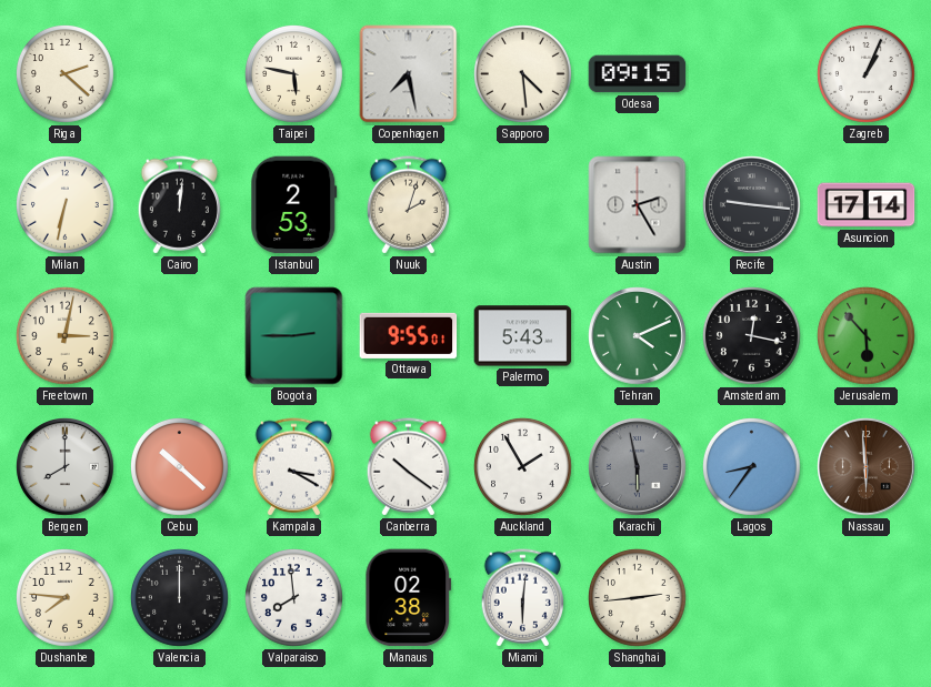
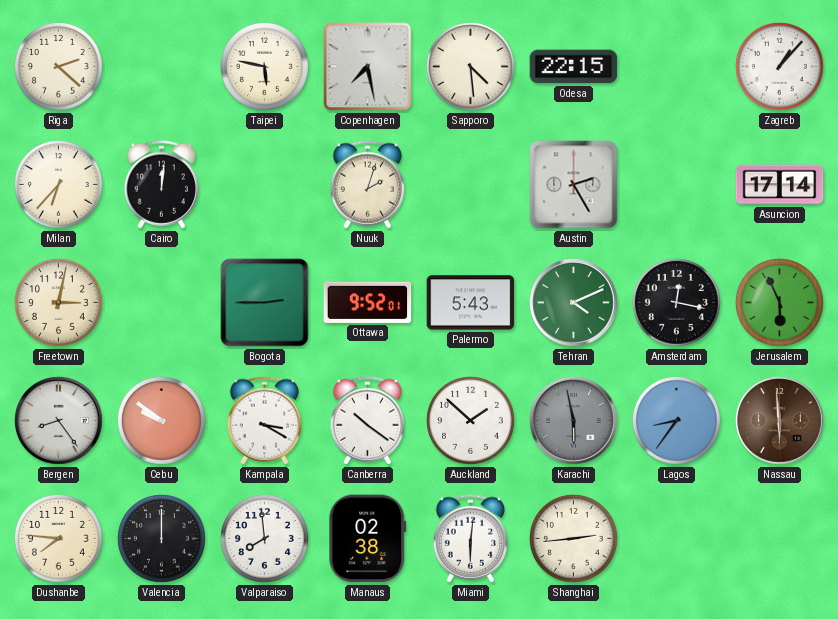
Odesa: 09:15 -> 22:15 (574, 67)
Zagreb: 1:04 -> 1:07 (780, 67)
Milan: 6:32 -> 6:37 (59, 185)
Istanbul: 2:53 -> none (294, 205)
Recife: 9:16 -> none (752, 205)
Ottawa: 9:55 -> 9:52 (368, 302)
Jerusalem: 5:53 -> 5:56 (780, 303)
Bergen: 8:00 -> 8:24 (59, 421)
Cebu: 10:22 -> 9:51 (162, 421)
Auckland: 1:55 -> 1:52 (471, 421)
